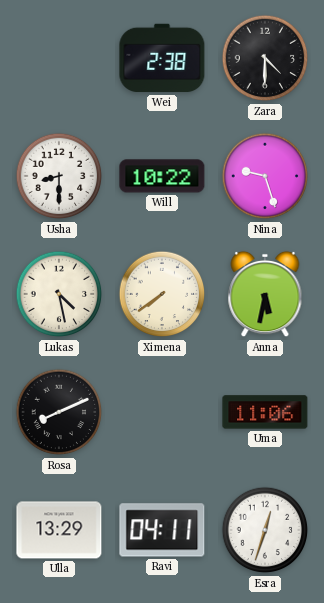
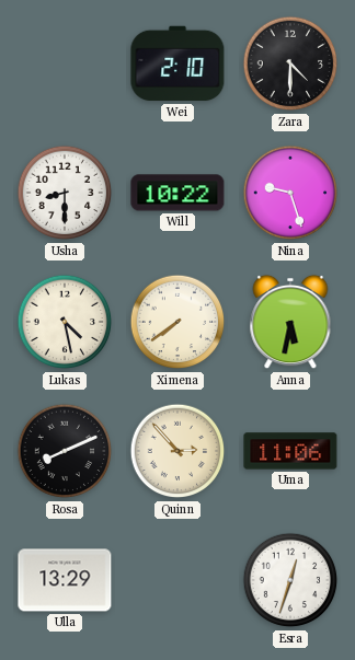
Wei: 2:38 -> 2:10 (177, 63)
Quinn: none -> 2:53 (177, 451)
Ravi: 04:11 -> none (162, 530)
